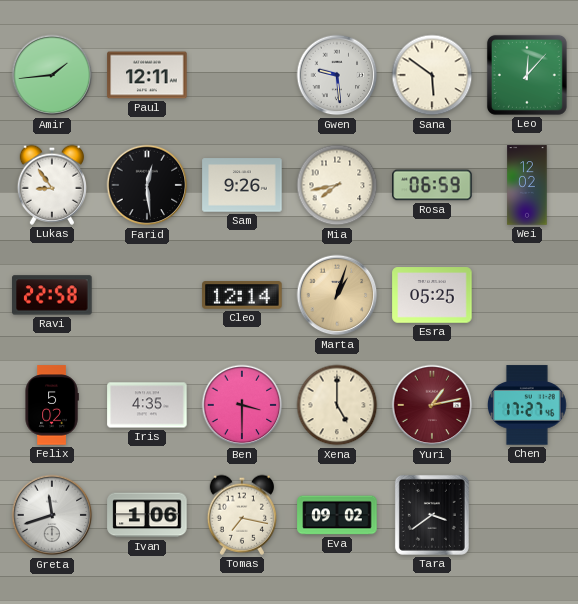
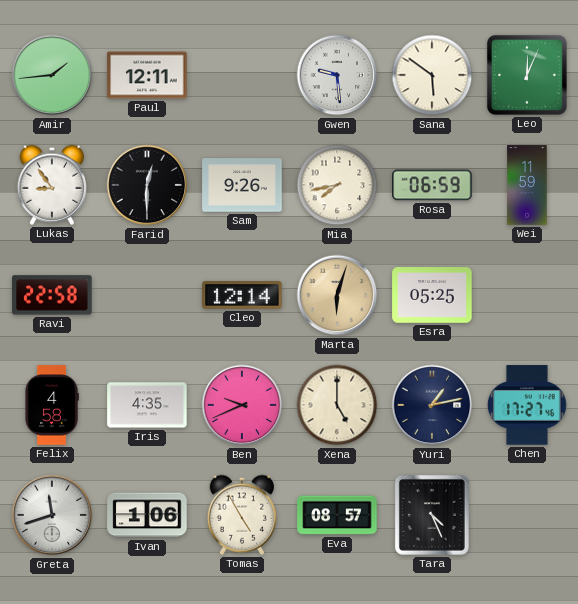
Leo: 12:07 -> 12:04 (527, 75)
Farid: 12:29 -> 12:30 (147, 185)
Wei: 12:02 -> 11:59 (527, 185)
Marta: 1:03 -> 6:03 (337, 295)
Felix: 5:02 -> 4:58 (52, 405)
Ben: 3:30 -> 9:41 (242, 405)
Yuri dial: burgundy -> navy (432, 405)
Tomas: 7:17 -> 4:55 (241, 515)
Eva: 09:02 -> 08:57 (337, 515)
Tara: 3:39 -> 4:26 (432, 515)
